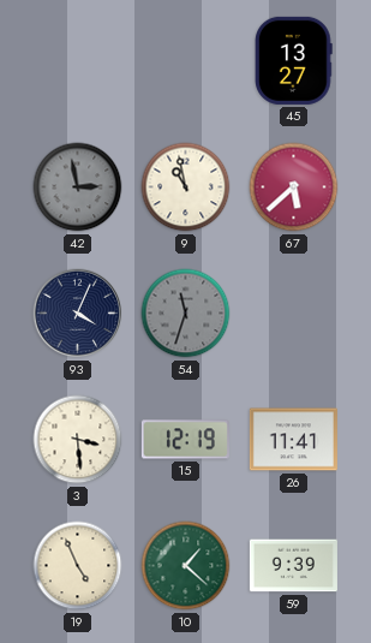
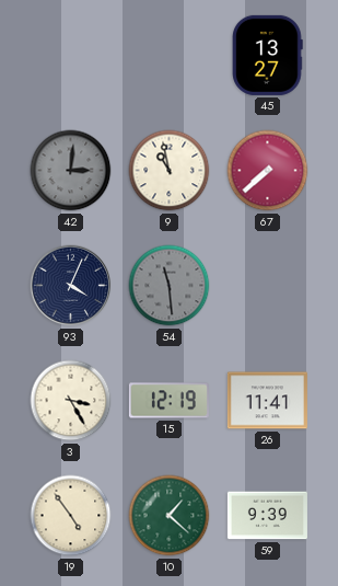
42: 2:58 -> 3:01 (71, 171)
67: 5:38 -> 7:38 (268, 171)
54: 11:33 -> 11:29 (170, 286)
3: 3:29 -> 3:25 (71, 401)
19: 4:56 -> 4:54 (71, 516)
